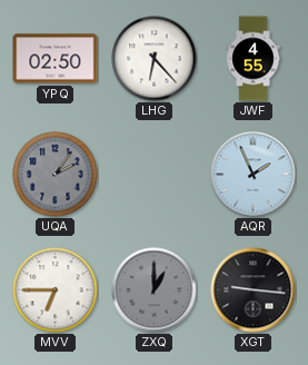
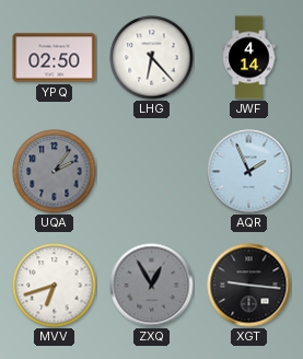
JWF: 4:55 -> 4:14 (249, 58)
MVV: 6:45 -> 6:42 (55, 286)
ZXQ: 1:00 -> 12:55 (152, 286)
